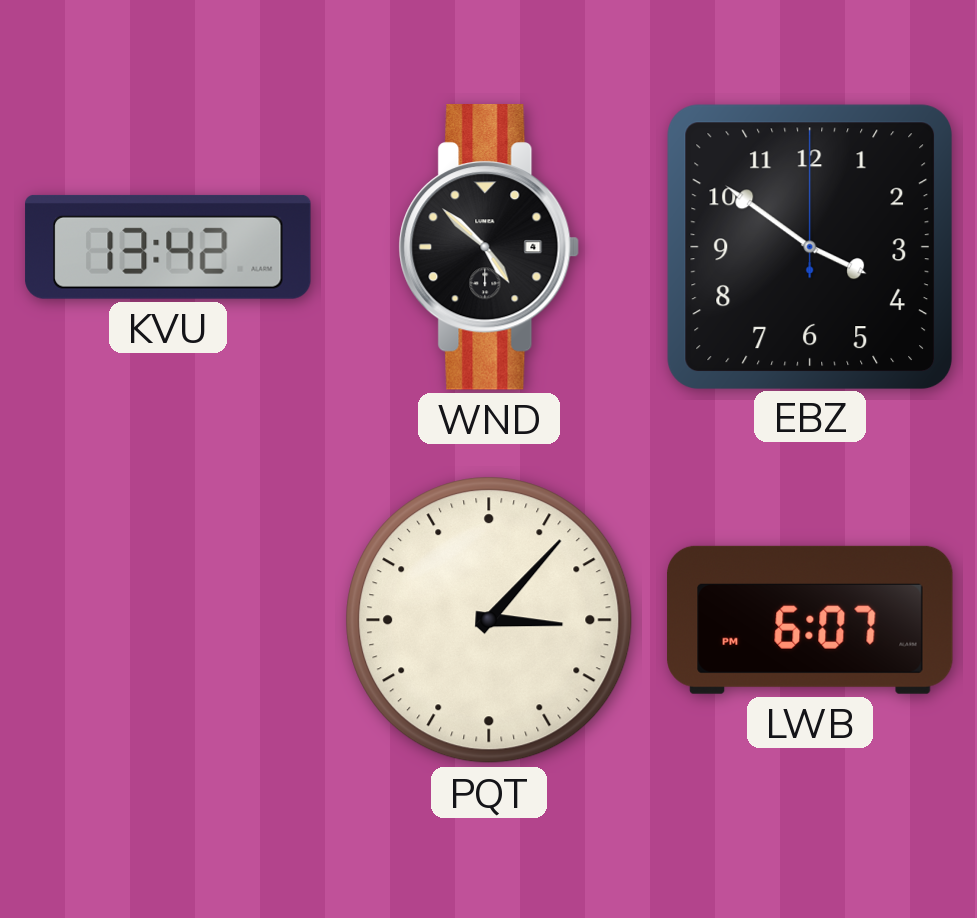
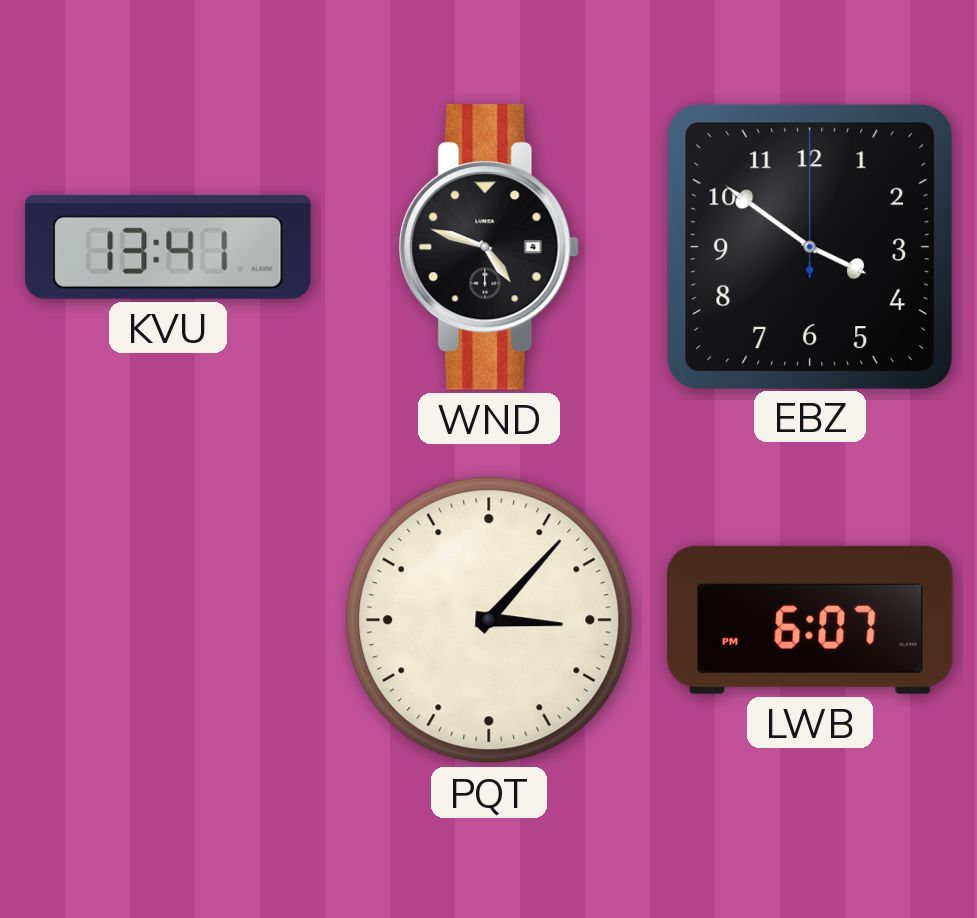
KVU: 13:42 -> 13:41 (168, 247)
WND: 4:52 -> 4:48 (489, 248)
